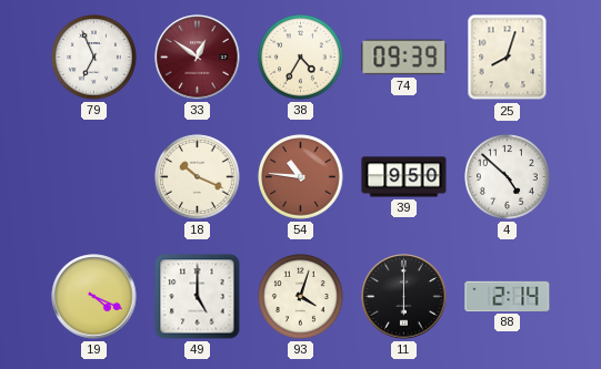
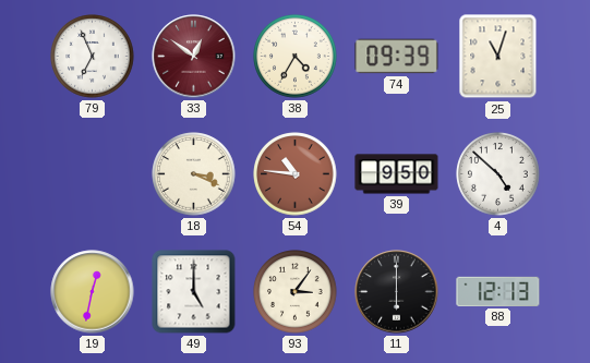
25: 8:03 -> 11:03 (498, 57)
18: 10:19 -> 3:19 (194, 174)
19: 4:19 -> 12:32 (93, 292)
93: 4:03 -> 3:06 (296, 292)
88: 2:14 -> 12:13 (498, 291)
